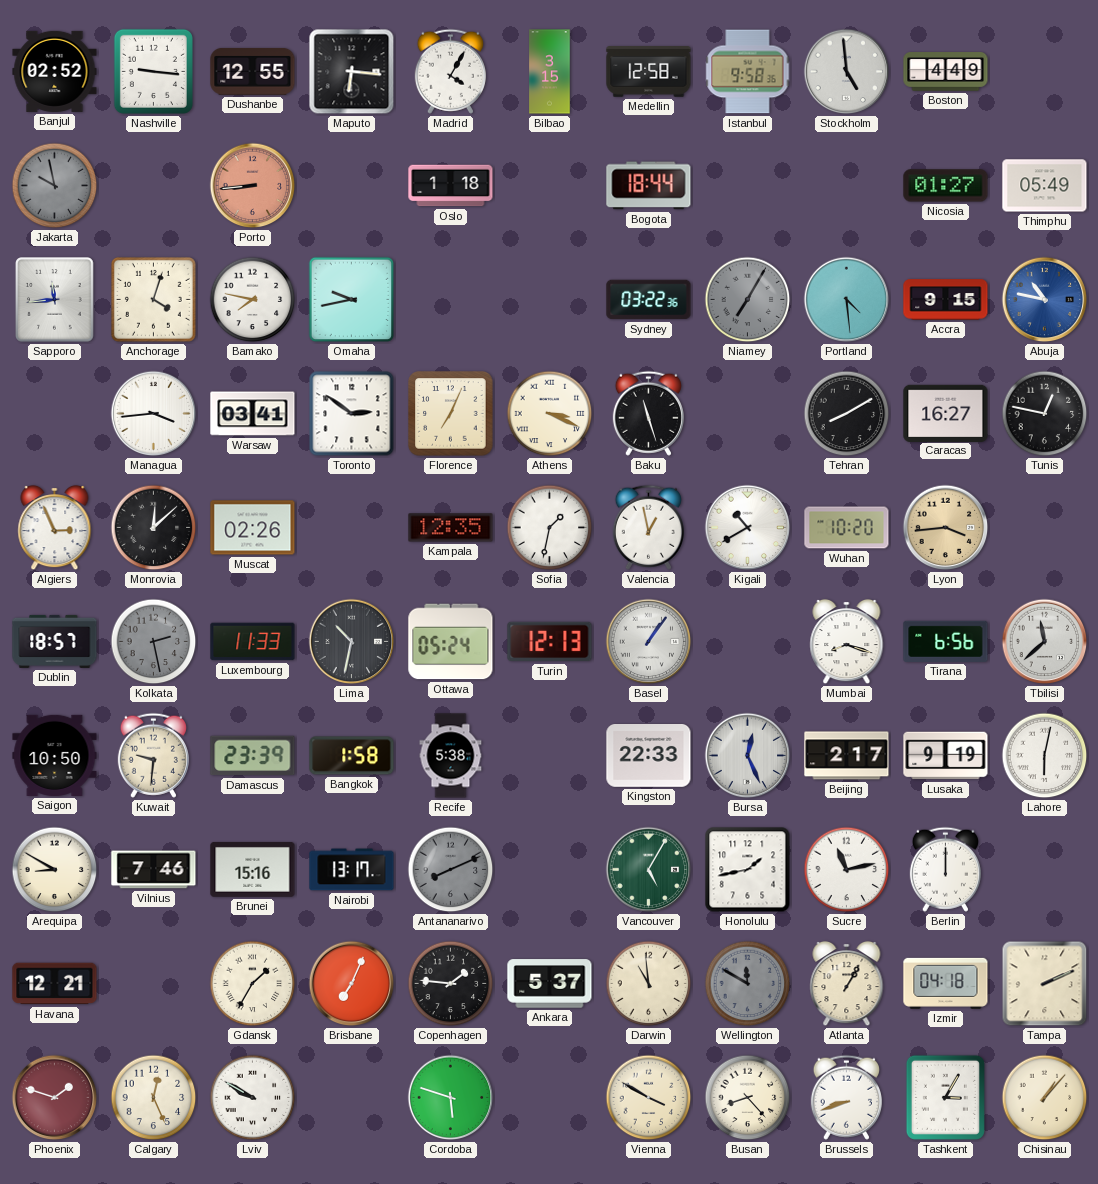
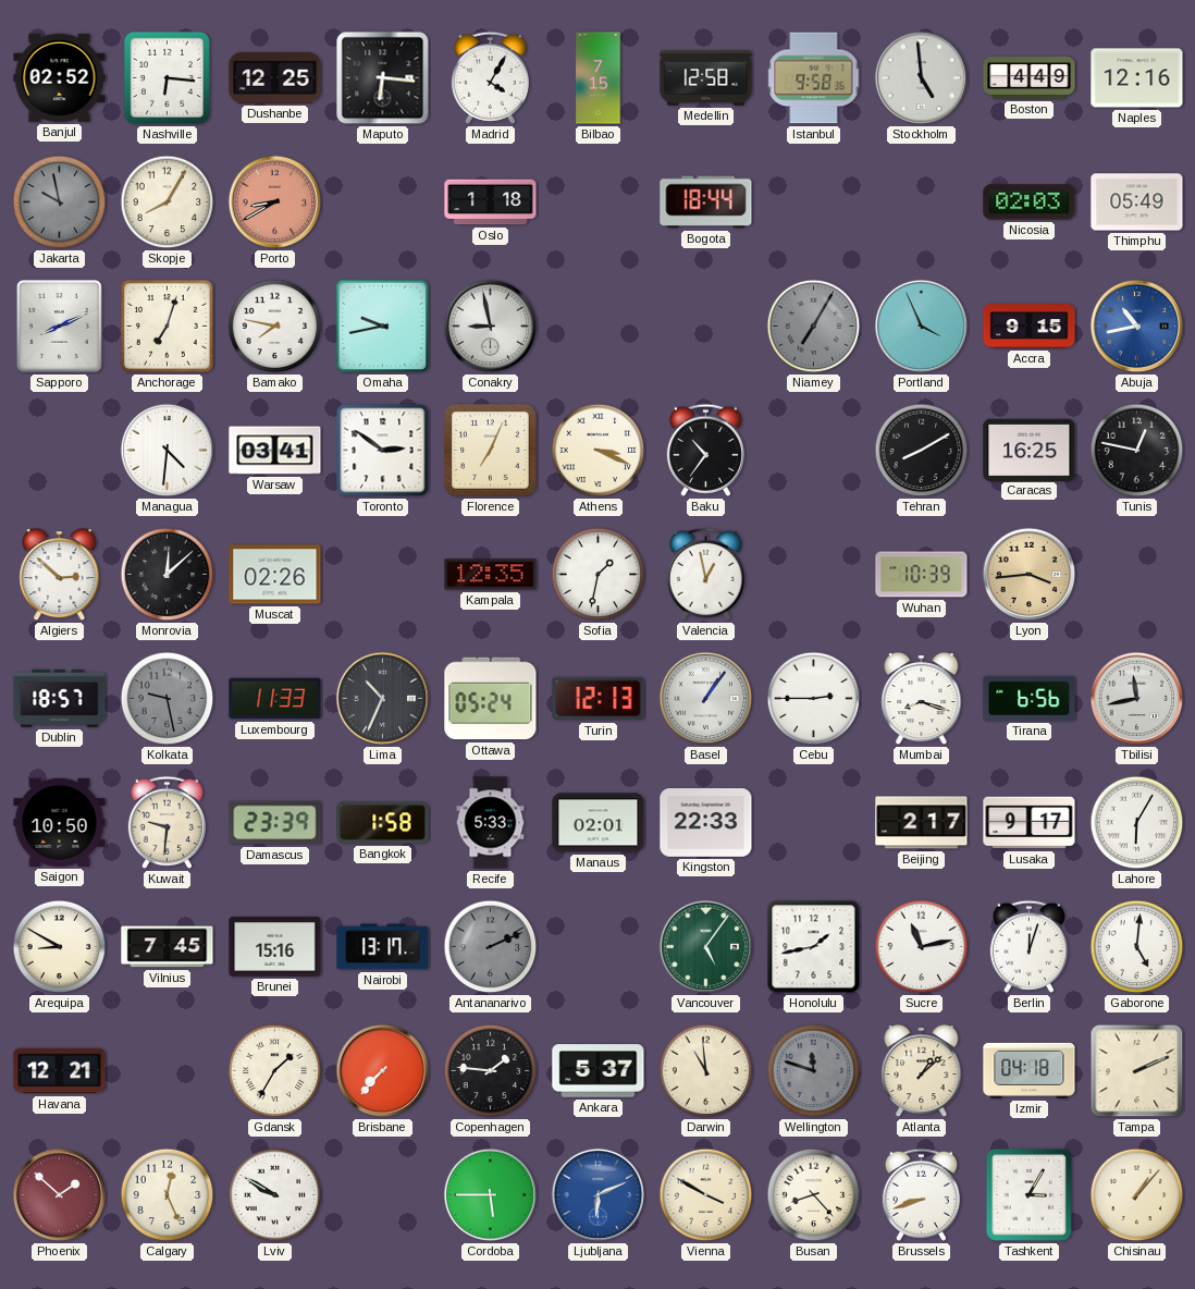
Nashville: 9:16 -> 6:16 (167, 77)
Dushanbe: 12:55 -> 12:25 (275, 77)
Bilbao: 3:15 -> 7:15 (599, 78)
Naples: none -> 12:16 (1137, 78)
Skopje: none -> 8:05 (168, 202)
Porto: 8:44 -> 8:40 (275, 202)
Nicosia: 01:27 -> 02:03 (1030, 202)
Sapporo: 11:44 -> 8:11 (60, 327)
Anchorage: 4:03 -> 7:03 (167, 326)
Conakry: none -> 8:58 (491, 327)
Sydney: 03:22 -> none (649, 300)
Portland: 4:29 -> 3:56 (922, 327)
Abuja: 10:47 -> 10:43 (1137, 327)
Managua: 3:44 -> 4:31 (168, 451)
Baku: 11:27 -> 10:36 (705, 450)
Caracas: 16:27 -> 16:25 (1030, 450)
Algiers: 2:56 -> 2:52 (60, 575)
Kigali: 10:40 -> none (748, 528)
Wuhan: 10:20 -> 10:39 (922, 575)
Kolkata: 2:28 -> 9:28 (168, 699)
Lima: 10:32 -> 10:34 (383, 699)
Cebu: none -> 2:45 (814, 699)
Tbilisi: 11:38 -> 11:43 (1137, 699)
Recife: 5:38 -> 5:33 (491, 823)
Manaus: none -> 02:01 (599, 823)
Bursa: 12:26 -> none (748, 756)
Lusaka: 9:19 -> 9:17 (1030, 823)
Lahore: 6:02 -> 6:05 (1137, 823)
Vilnius: 7:46 -> 7:45 (168, 947)
Antananarivo: 8:11 -> 2:11 (491, 947)
Vancouver: 5:05 -> 5:06 (706, 947)
Berlin: 12:00 -> 12:03 (1028, 946)
Gaborone: none -> 5:01 (1137, 947)
Brisbane: 7:04 -> 7:37 (383, 1071)
Wellington: 11:50 -> 11:48 (814, 1071)
Atlanta: 1:05 -> 1:08 (922, 1071)
Phoenix: 1:48 -> 1:52 (60, 1195)
Cordoba: 5:48 -> 5:45 (491, 1195)
Ljubljana: none -> 6:11 (599, 1195)
